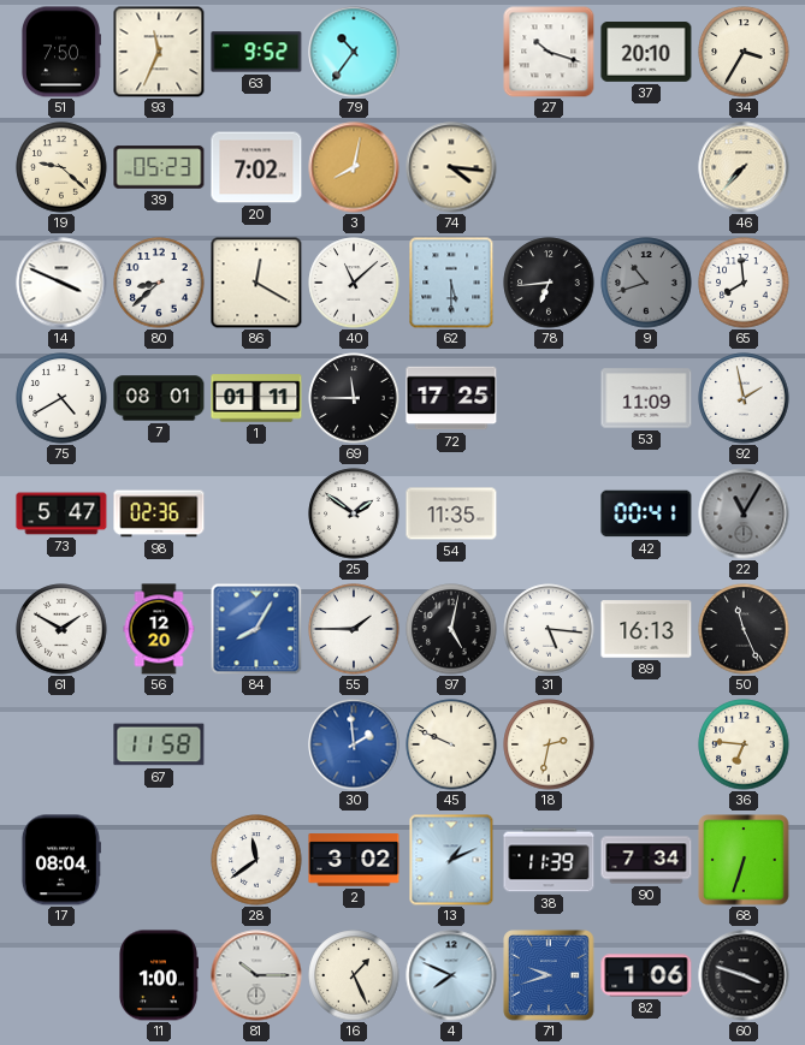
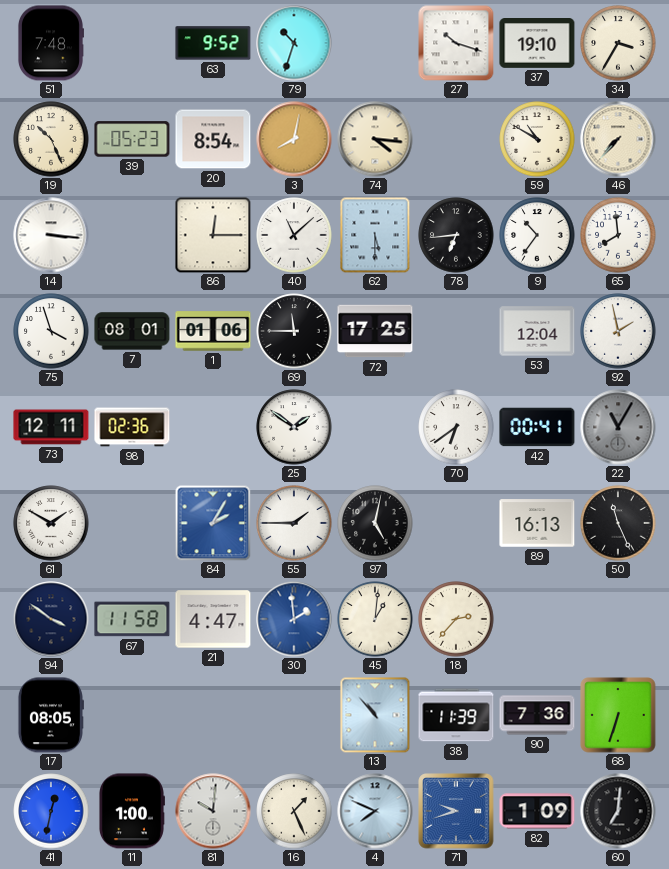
51: 7:50 -> 7:48 (50, 43)
93: 11:34 -> none (159, 52)
79: 10:36 -> 10:33 (294, 43)
37: 20:10 -> 19:10 (537, 44)
19: 9:22 -> 10:26 (51, 139)
20: 7:02 -> 8:54 (213, 139)
59: none -> 10:50 (537, 139)
14: 3:49 -> 3:16 (51, 235)
80: 8:38 -> none (159, 283)
86: 12:20 -> 12:15 (213, 235)
9: 10:42 -> 10:36 (537, 235)
9 dial: grey -> white (537, 235)
75: 4:40 -> 3:57 (51, 331)
1: 01:11 -> 01:06 (213, 331)
53: 11:09 -> 12:04 (537, 331)
73: 5:47 -> 12:11 (51, 427)
54: 11:35 -> none (451, 513)
70: none -> 6:39 (456, 427)
56: 12:20 -> none (159, 629)
84: 8:05 -> 2:05 (213, 523)
31: 5:16 -> none (549, 629)
94: none -> 3:51 (51, 619)
21: none -> 4:47 (213, 619)
45: 9:49 -> 1:01 (375, 619)
18: 2:32 -> 2:37 (456, 619)
36: 6:46 -> none (744, 744)
17: 08:04 -> 08:05 (50, 715)
28: 11:39 -> none (256, 860)
2: 3:02 -> none (354, 860)
13: 1:11 -> 10:53 (375, 715)
90: 7:34 -> 7:36 (537, 715)
41: none -> 12:32 (51, 811)
81: 10:15 -> 10:01 (213, 811)
82: 1:06 -> 1:09 (537, 811)
60: 3:48 -> 7:01 (618, 811)
